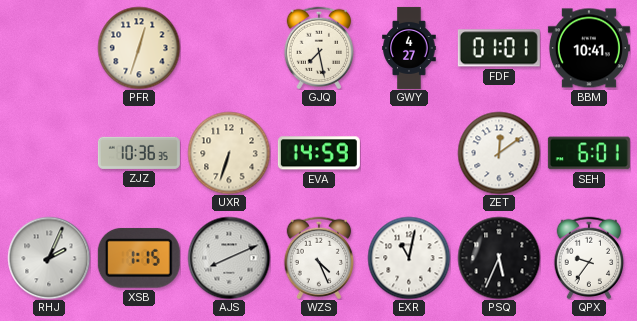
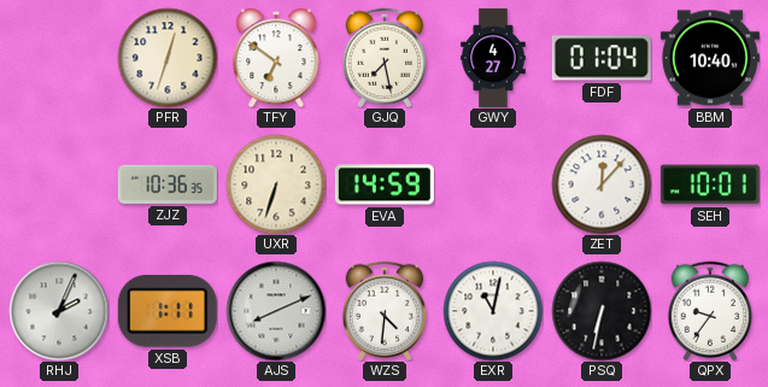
TFY: none -> 6:51 (276, 58)
FDF: 01:01 -> 01:04 (602, 58)
BBM: 10:41 -> 10:40 (710, 58)
ZET: 12:09 -> 12:07 (602, 184)
SEH: 6:01 -> 10:01 (710, 184)
XSB: 1:15 -> 1:11 (168, 311)
WZS: 4:26 -> 4:31 (385, 311)
PSQ: 5:34 -> 6:32 (602, 311)
